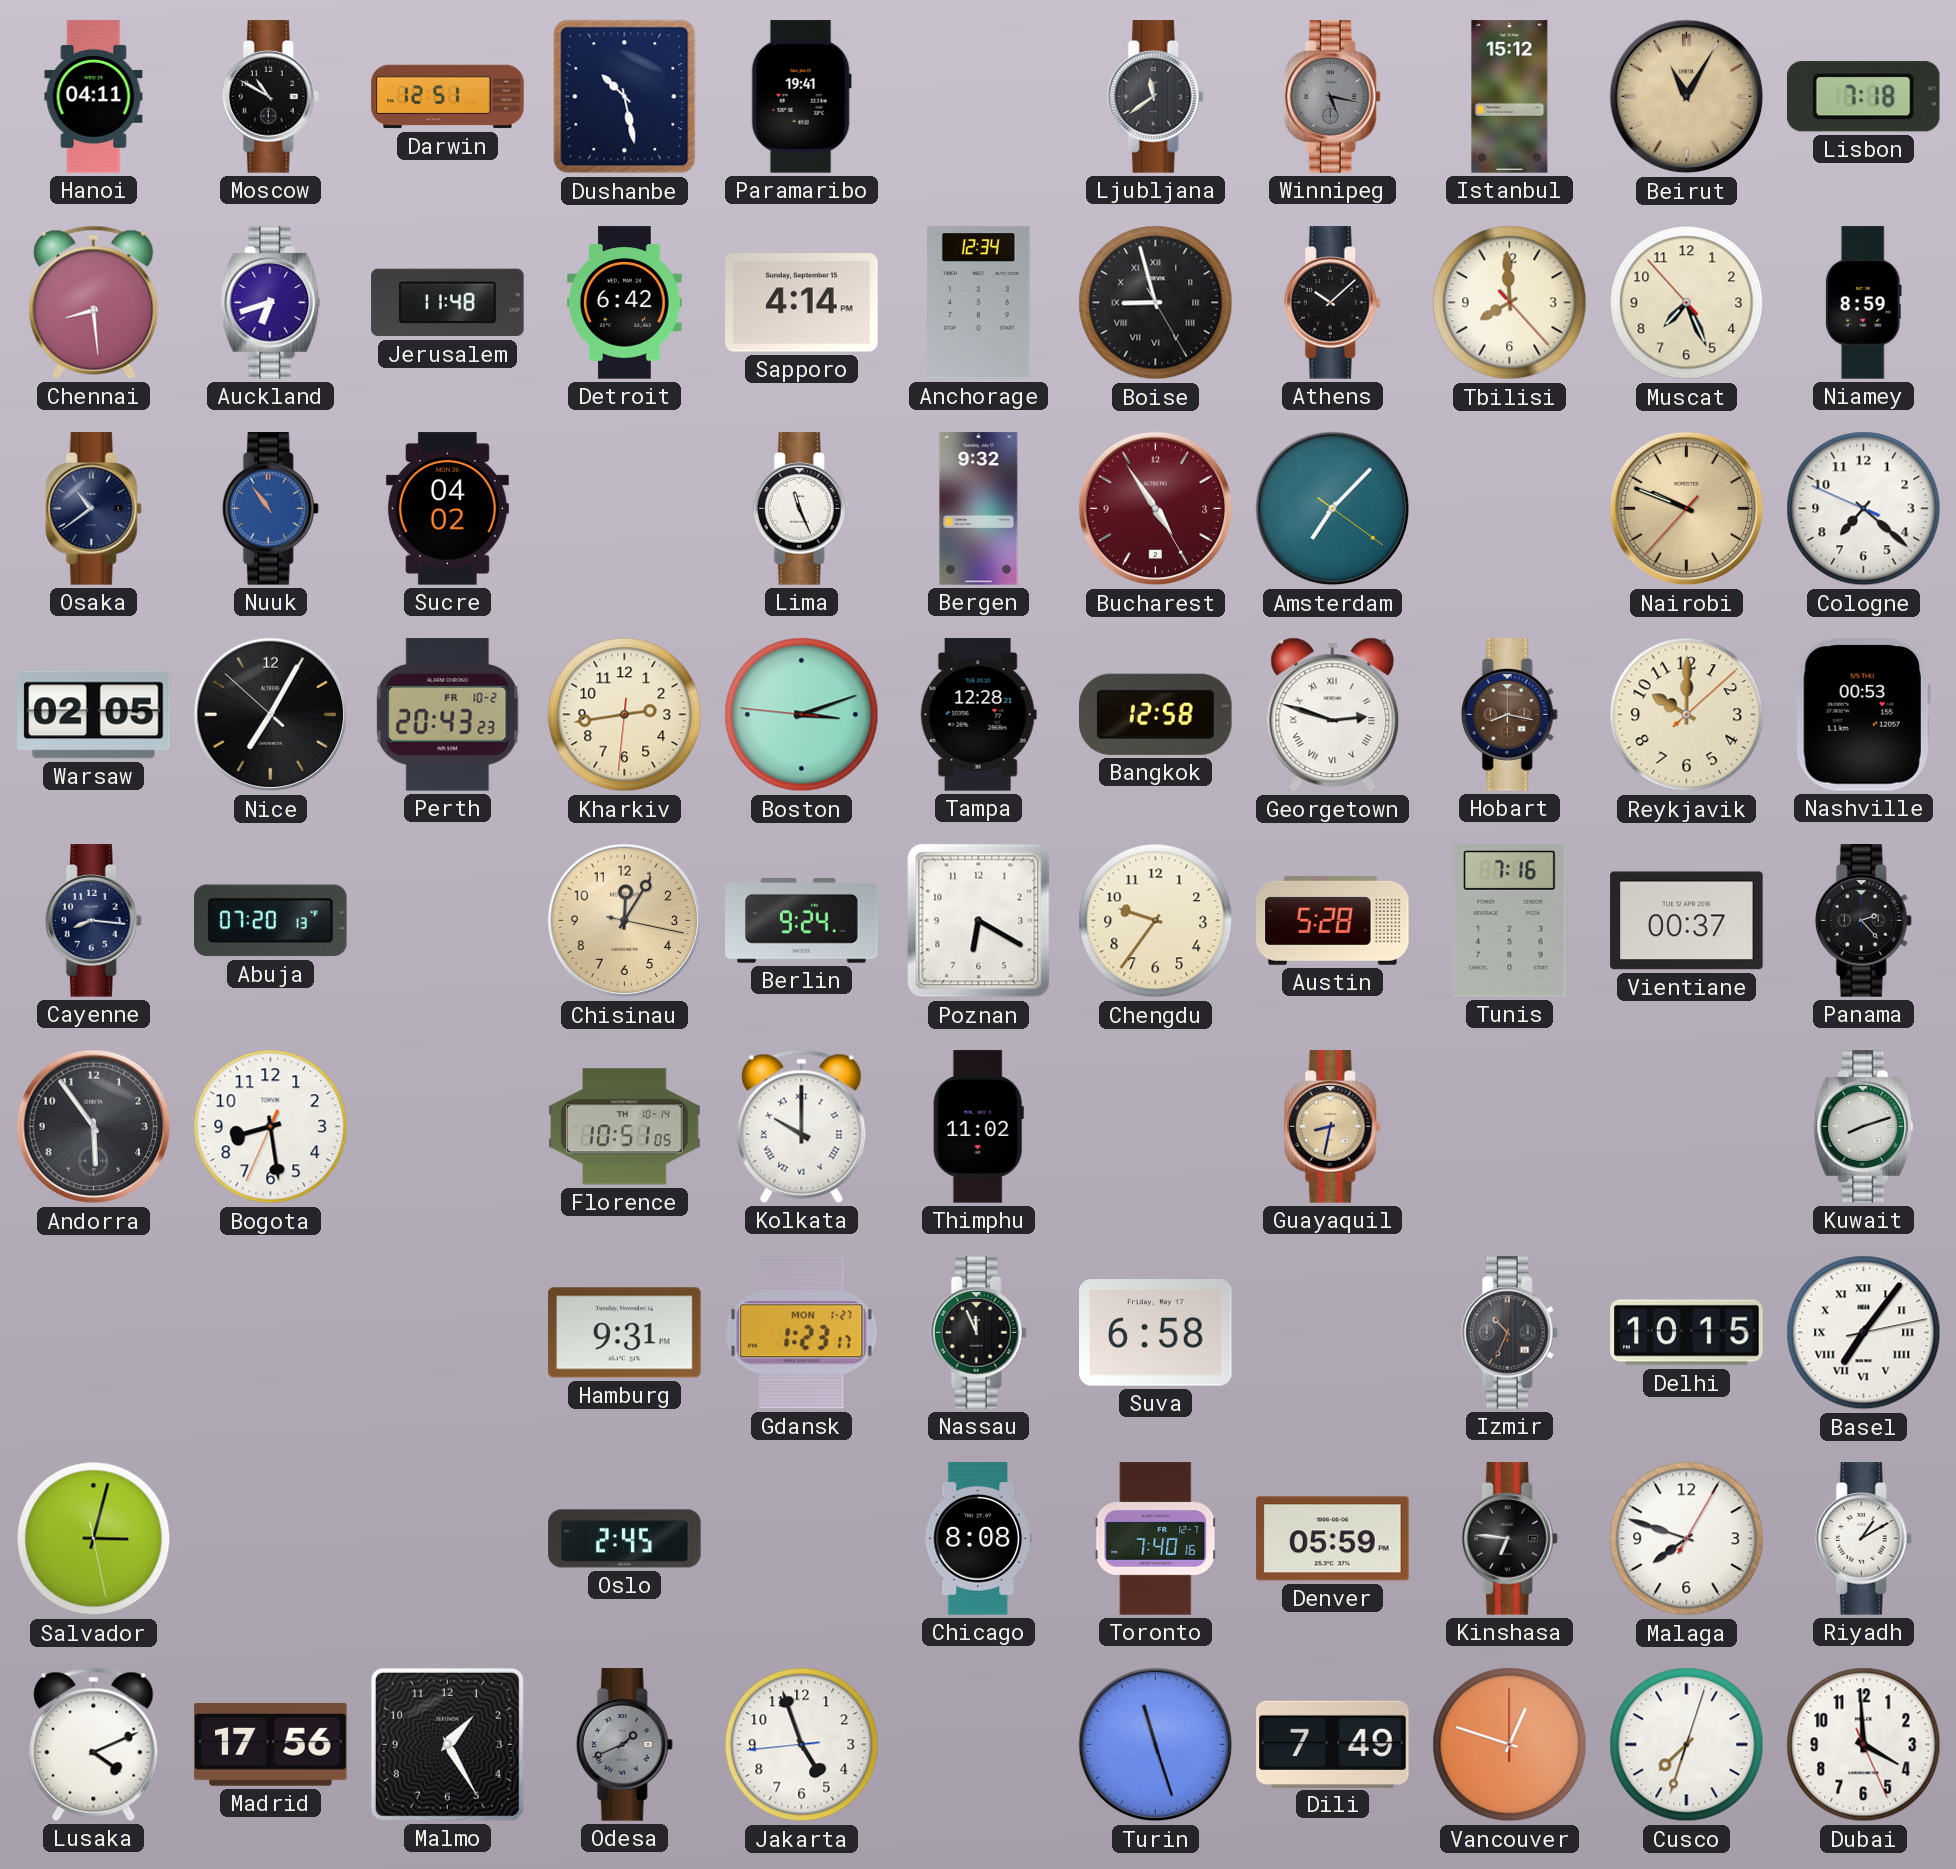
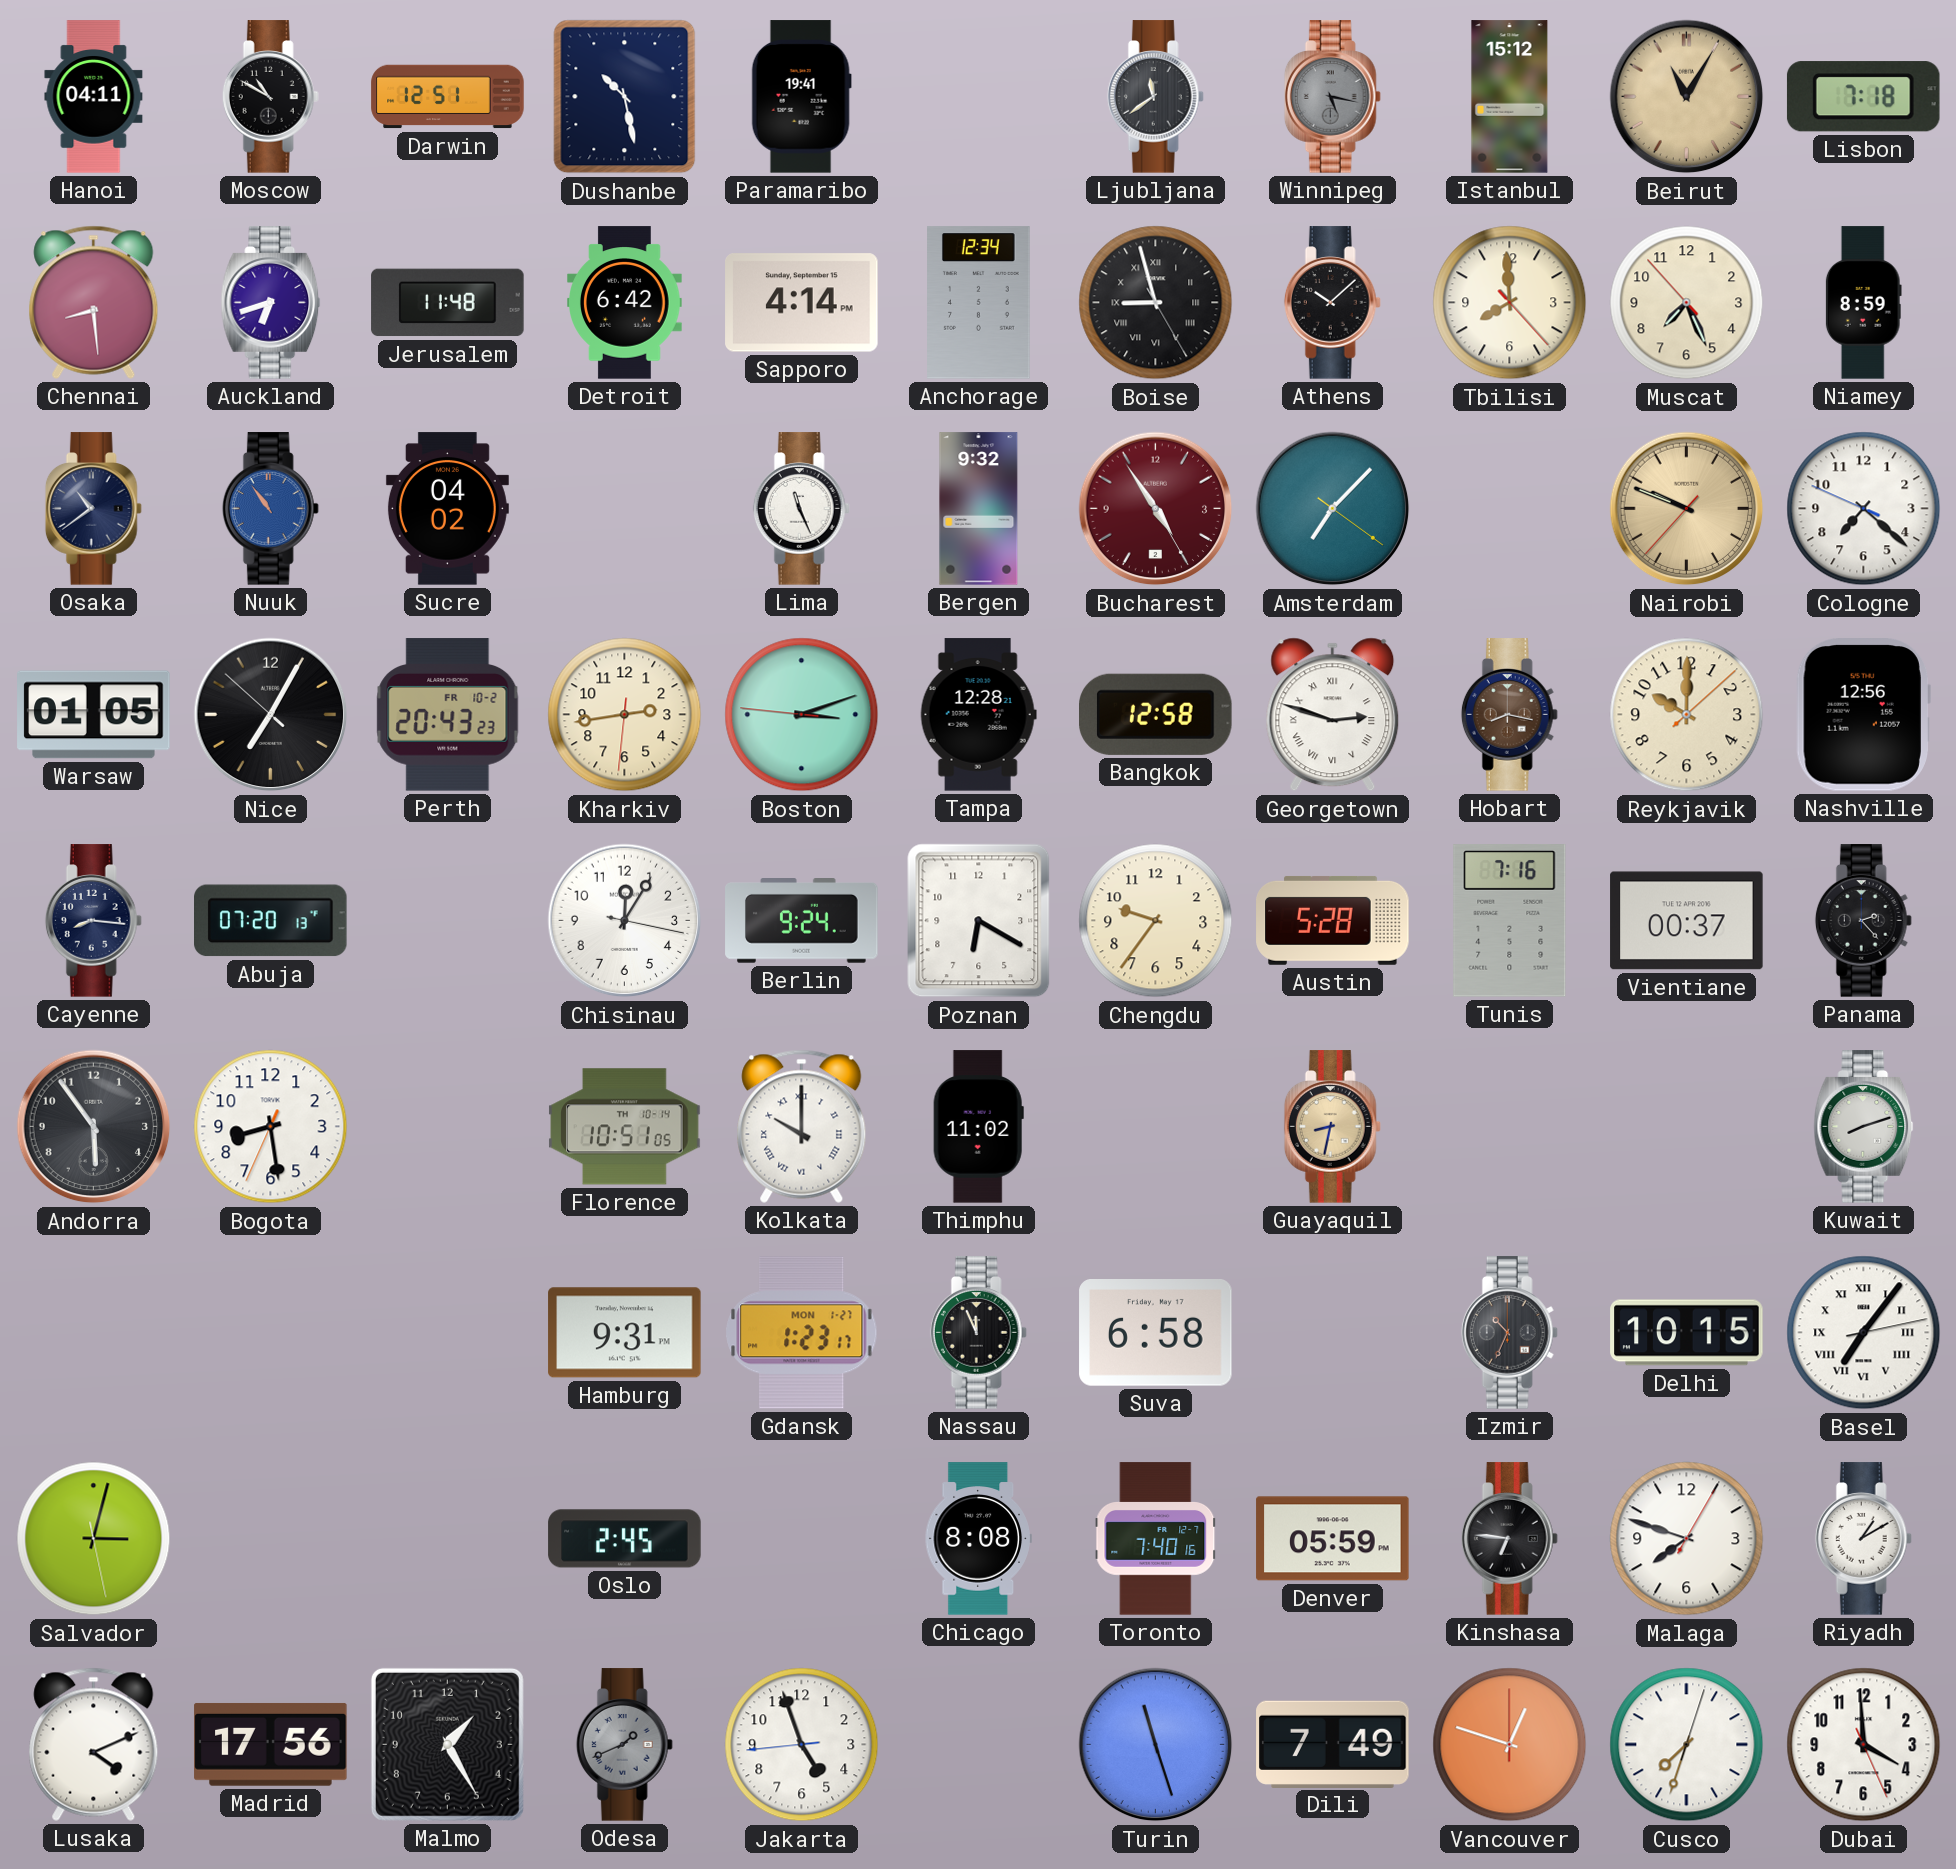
Warsaw: 02:05 -> 01:05 (94, 715)
Nashville: 00:53 -> 12:56 (1863, 715)
Chisinau dial: champagne -> white (625, 921)
